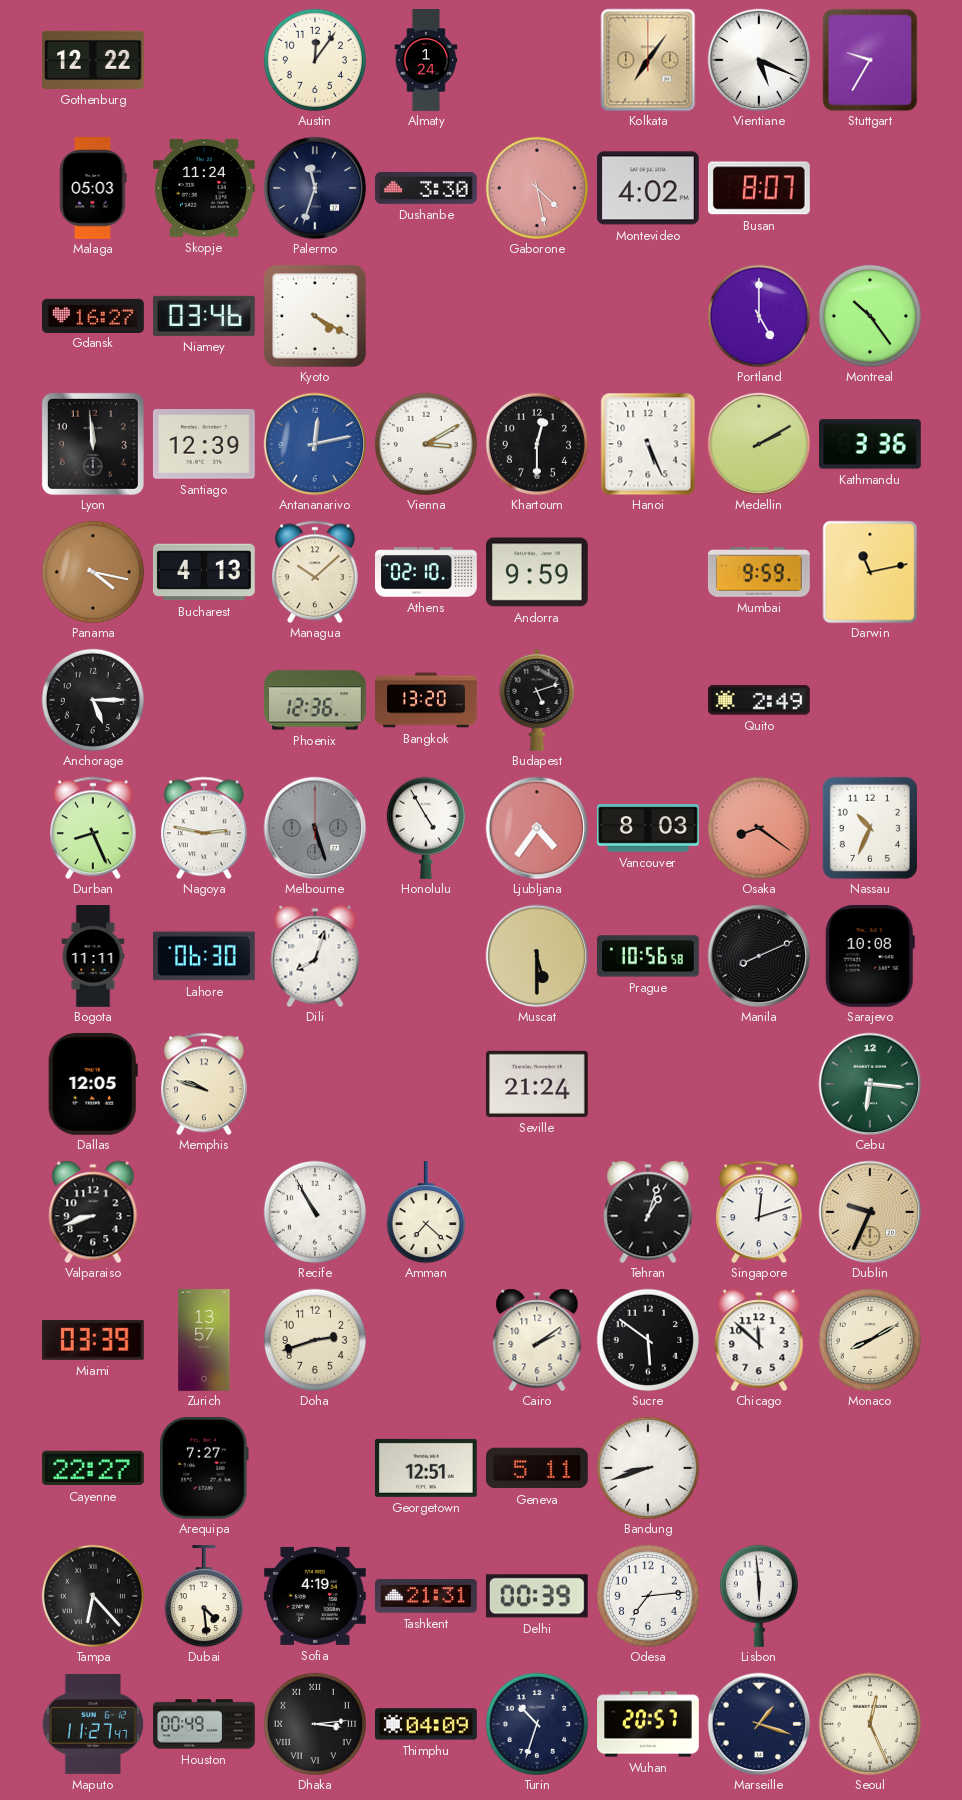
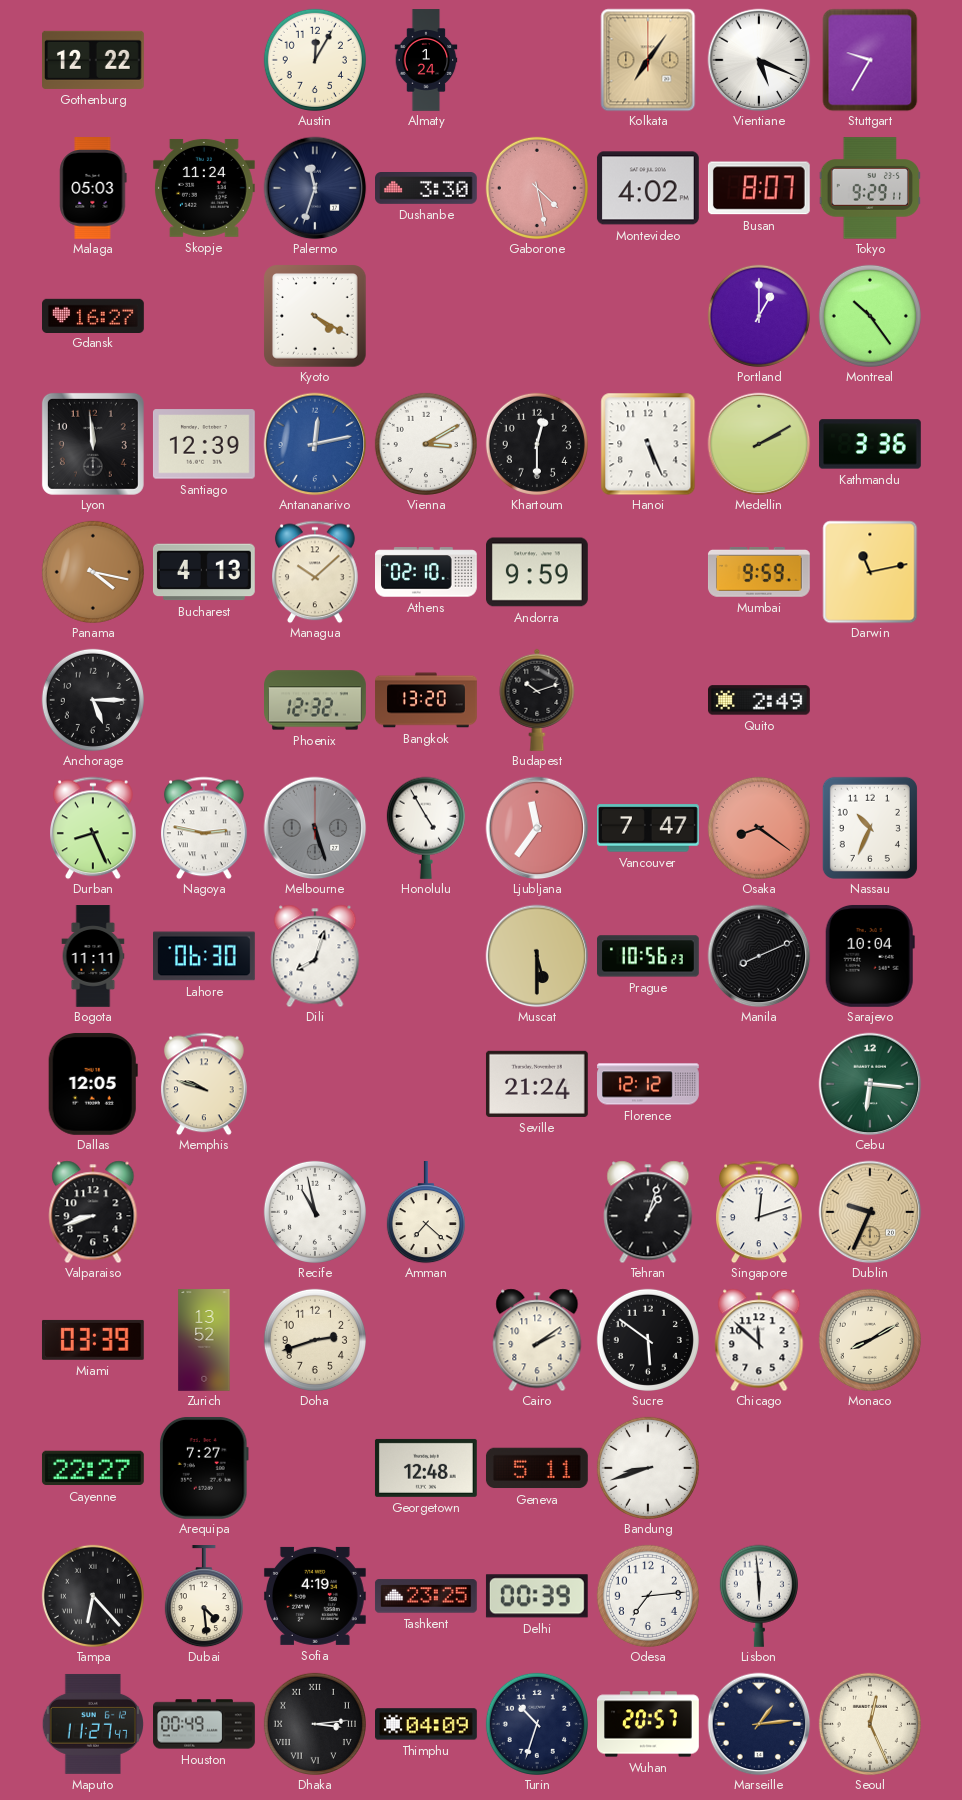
Austin: 12:06 -> 12:05 (315, 60)
Tokyo: none -> 9:29 (869, 188)
Niamey: 03:46 -> none (204, 316)
Portland: 5:00 -> 1:00 (759, 316)
Phoenix: 12:36 -> 12:32 (316, 700)
Budapest: 5:12 -> 10:12 (537, 700)
Ljubljana: 4:36 -> 11:36 (537, 828)
Vancouver: 8:03 -> 7:47 (649, 828)
Prague: 10:56:58 -> 10:56:23 (649, 956)
Sarajevo: 10:08 -> 10:04 (870, 956)
Florence: none -> 12:12 (648, 1084)
Recife: 10:55 -> 10:58 (315, 1212)
Zurich: 13:57 -> 13:52 (204, 1340)
Georgetown: 12:51 -> 12:48 (426, 1468)
Tashkent: 21:31 -> 23:25 (426, 1596)
Marseille: 1:18 -> 1:14 (759, 1724)
